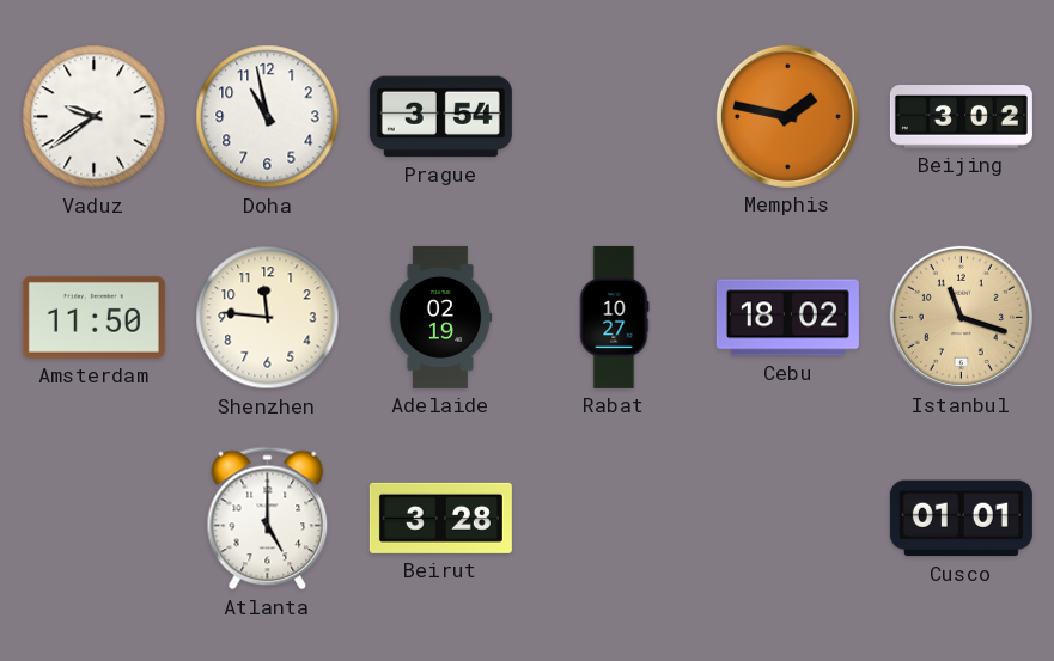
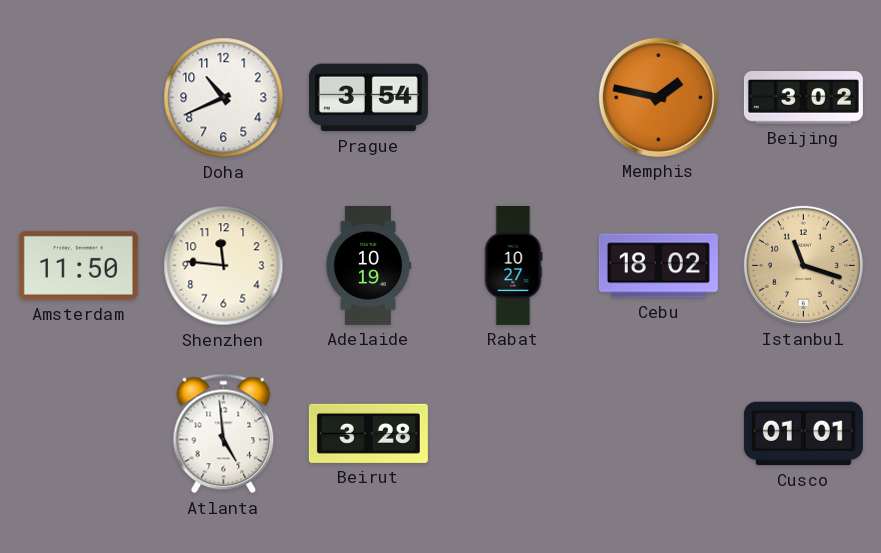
Vaduz: 9:39 -> none (95, 117)
Doha: 10:58 -> 10:41 (224, 98)
Adelaide: 02:19 -> 10:19 (368, 265)
Atlanta: 5:00 -> 4:59 (224, 434)
